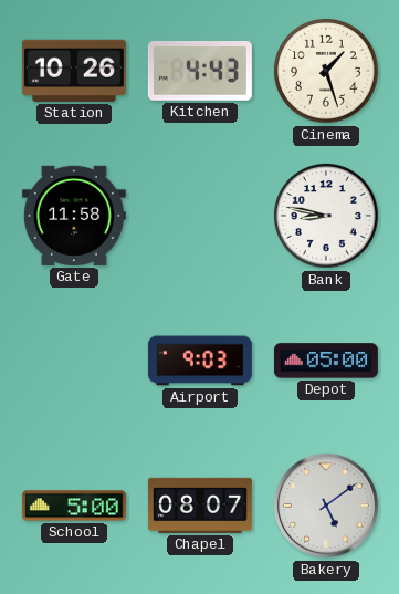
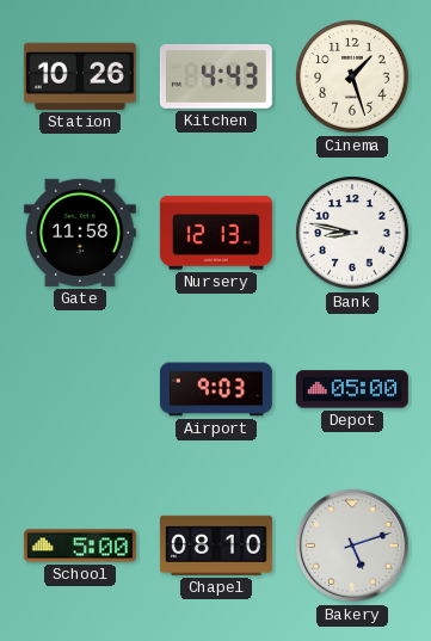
Nursery: none -> 12:13 (216, 233)
Chapel: 08:07 -> 08:10 (216, 546)
Bakery: 5:09 -> 5:12 (352, 546)
